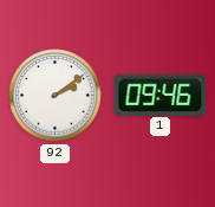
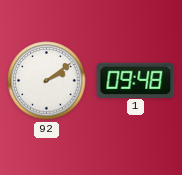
1: 09:46 -> 09:48 (136, 80)
